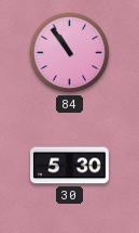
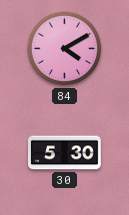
84: 10:54 -> 4:10 (65, 49)
